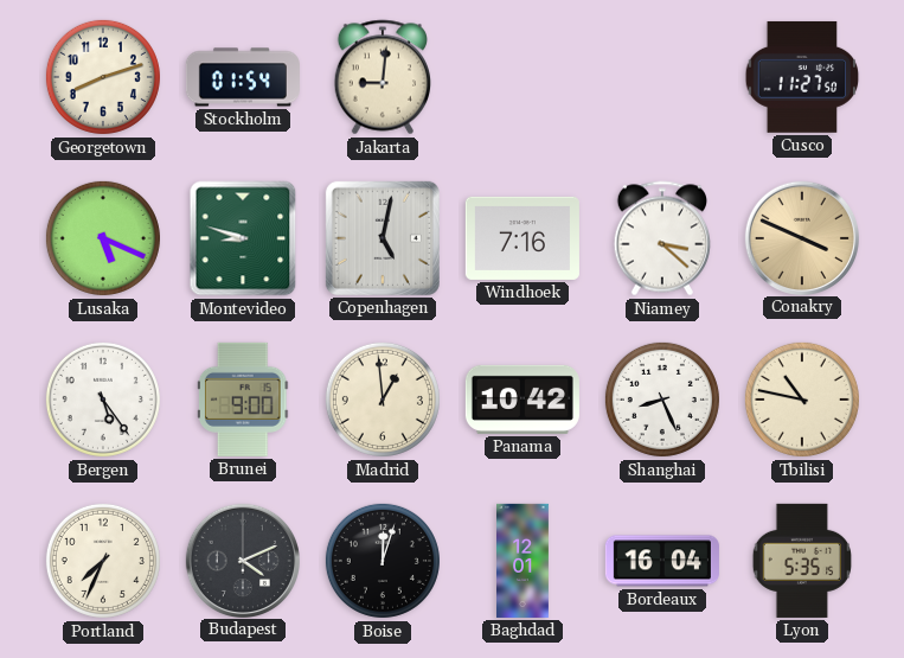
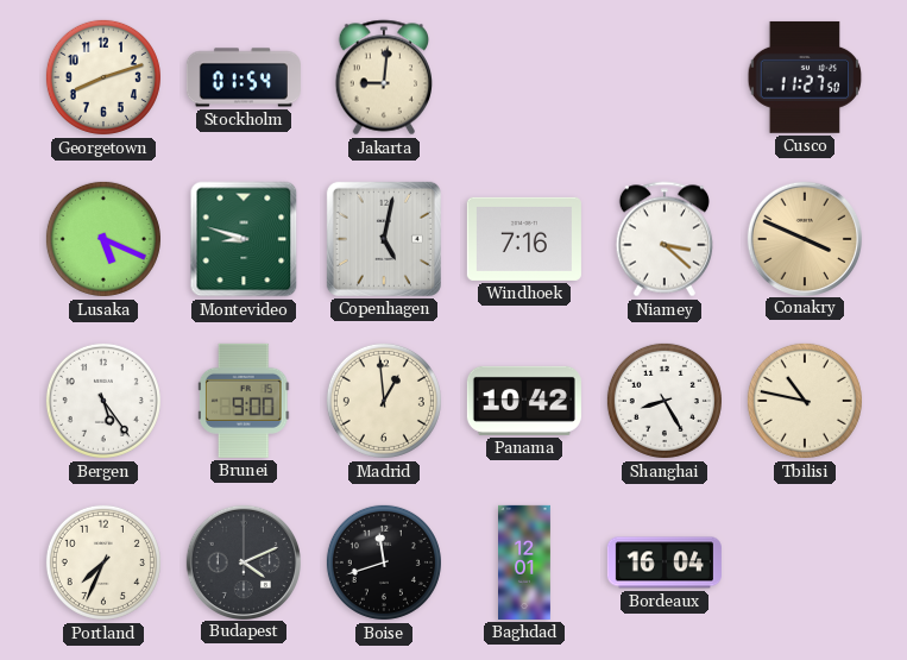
Shanghai: 8:26 -> 8:25 (664, 401)
Boise: 12:03 -> 11:42 (384, 562)
Lyon: 5:35 -> none (801, 561)
